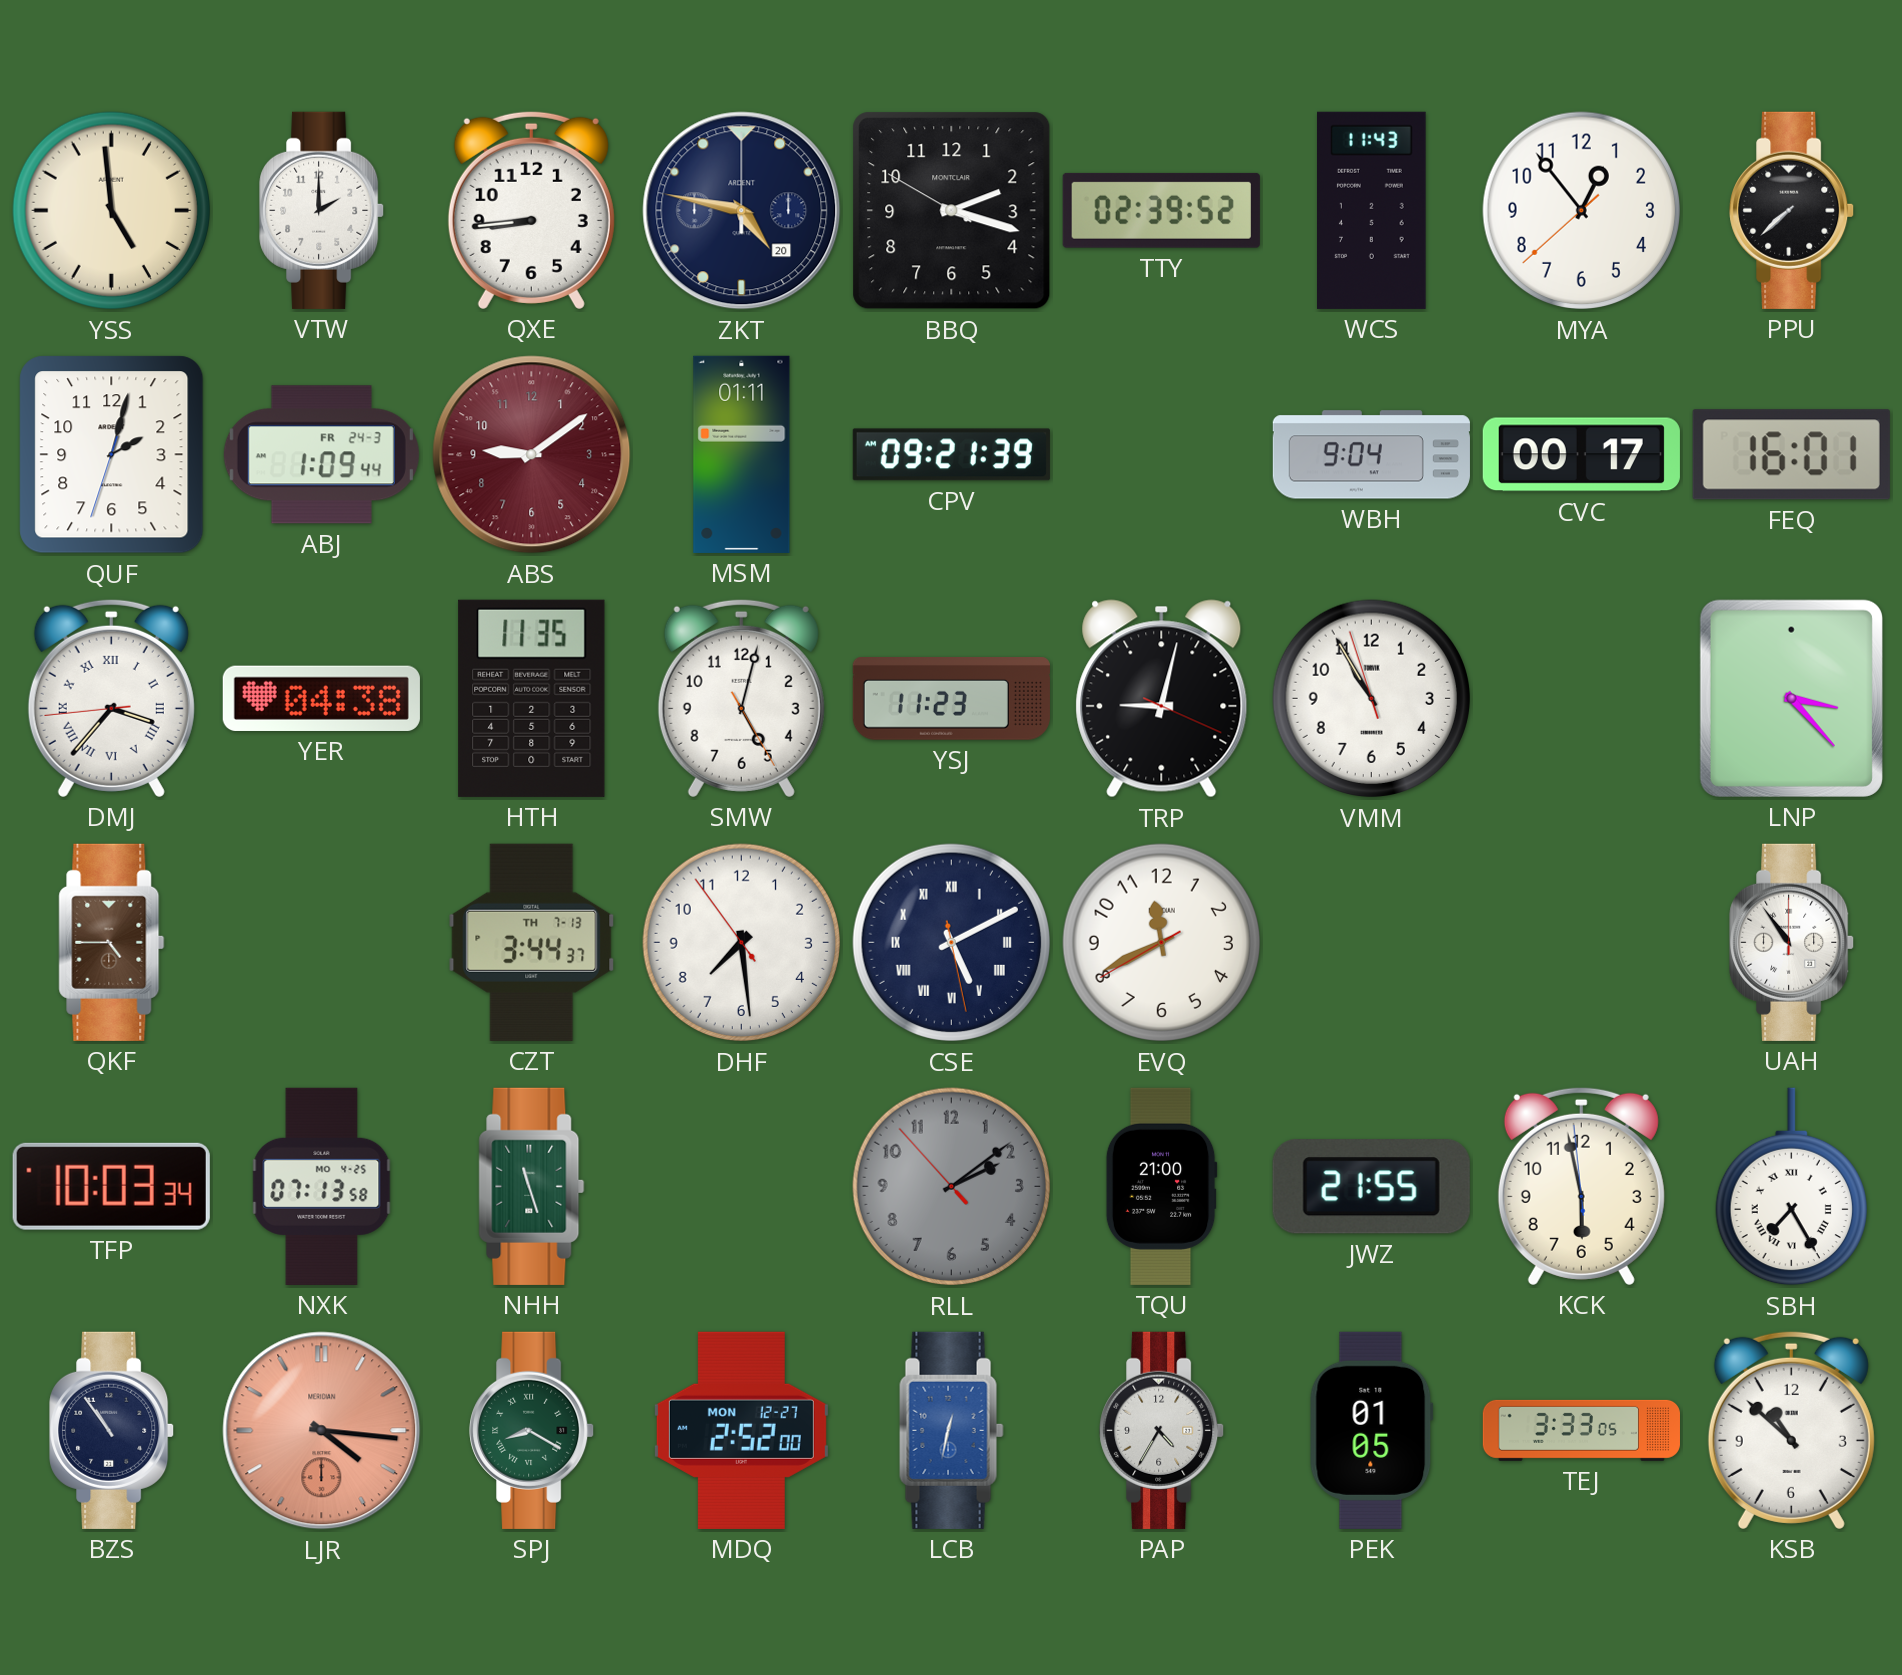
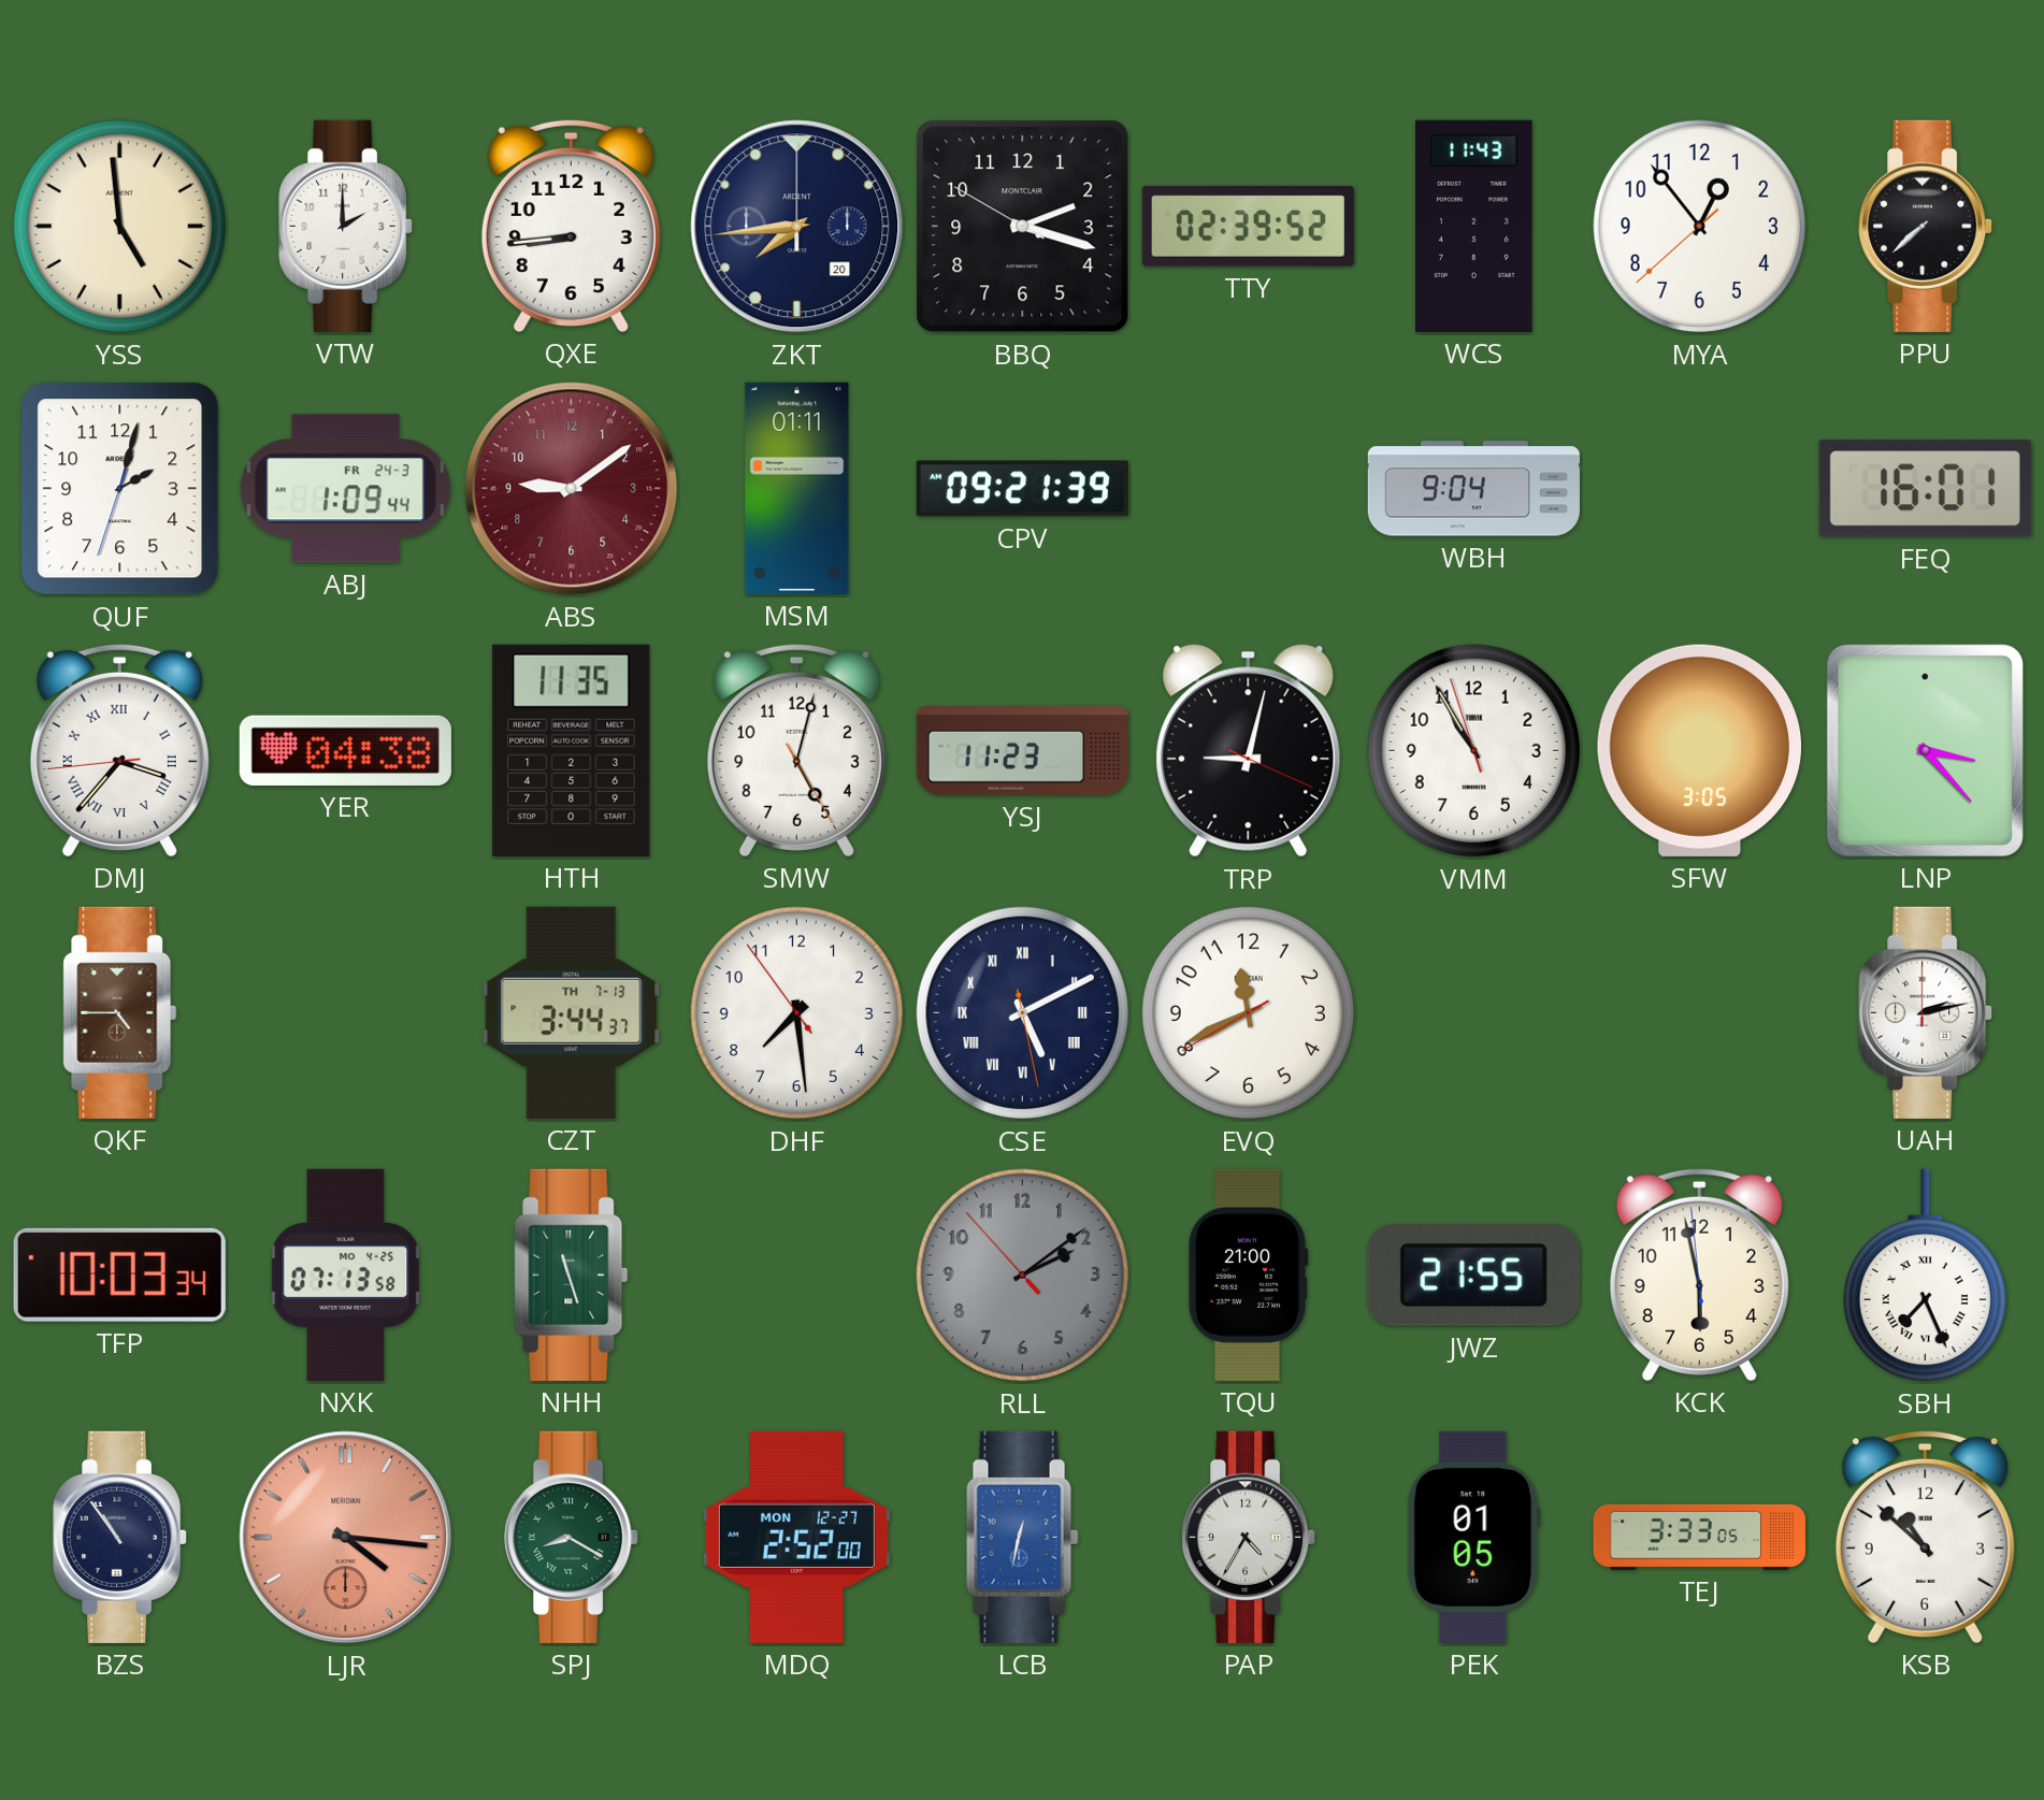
ZKT: 4:47 -> 7:44 (797, 227)
CVC: 00:17 -> none (1581, 455)
SFW: none -> 3:05 (1699, 750)
UAH: 10:54 -> 2:13 (1926, 1012)
SBH: 7:25 -> 7:26 (1925, 1276)
